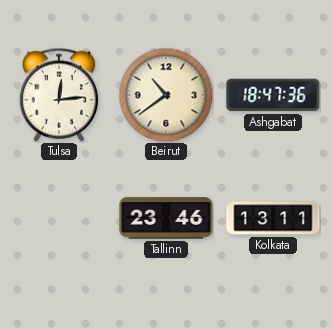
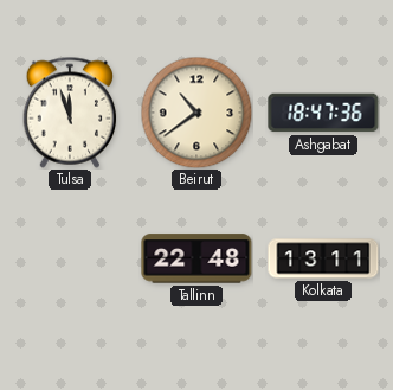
Tulsa: 12:14 -> 11:57 (70, 113)
Tallinn: 23:46 -> 22:48 (196, 258)
